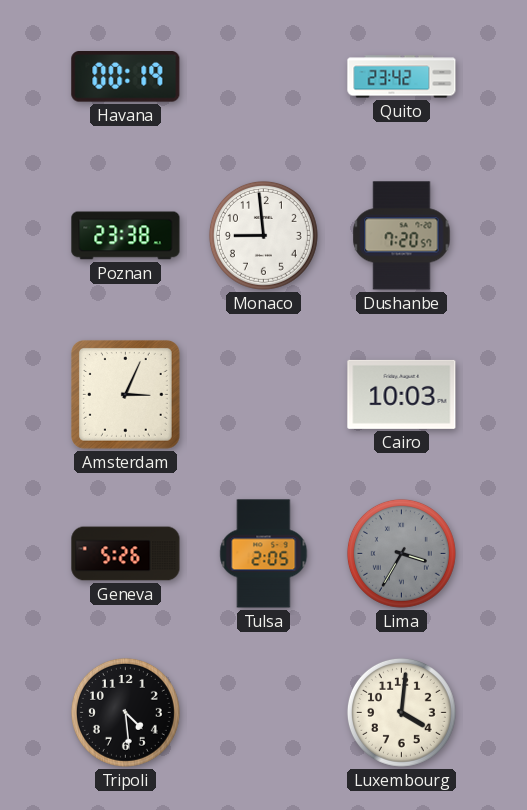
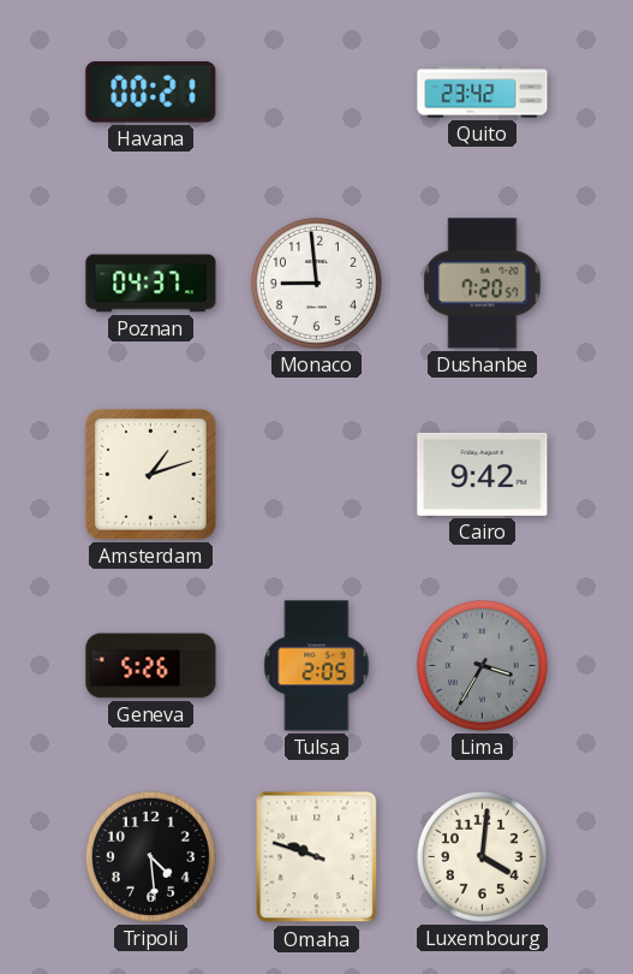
Havana: 00:19 -> 00:21 (151, 93)
Poznan: 23:38 -> 04:37 (151, 284)
Amsterdam: 3:04 -> 1:12 (150, 474)
Cairo: 10:03 -> 9:42 (483, 474)
Omaha: none -> 9:48 (317, 857)
